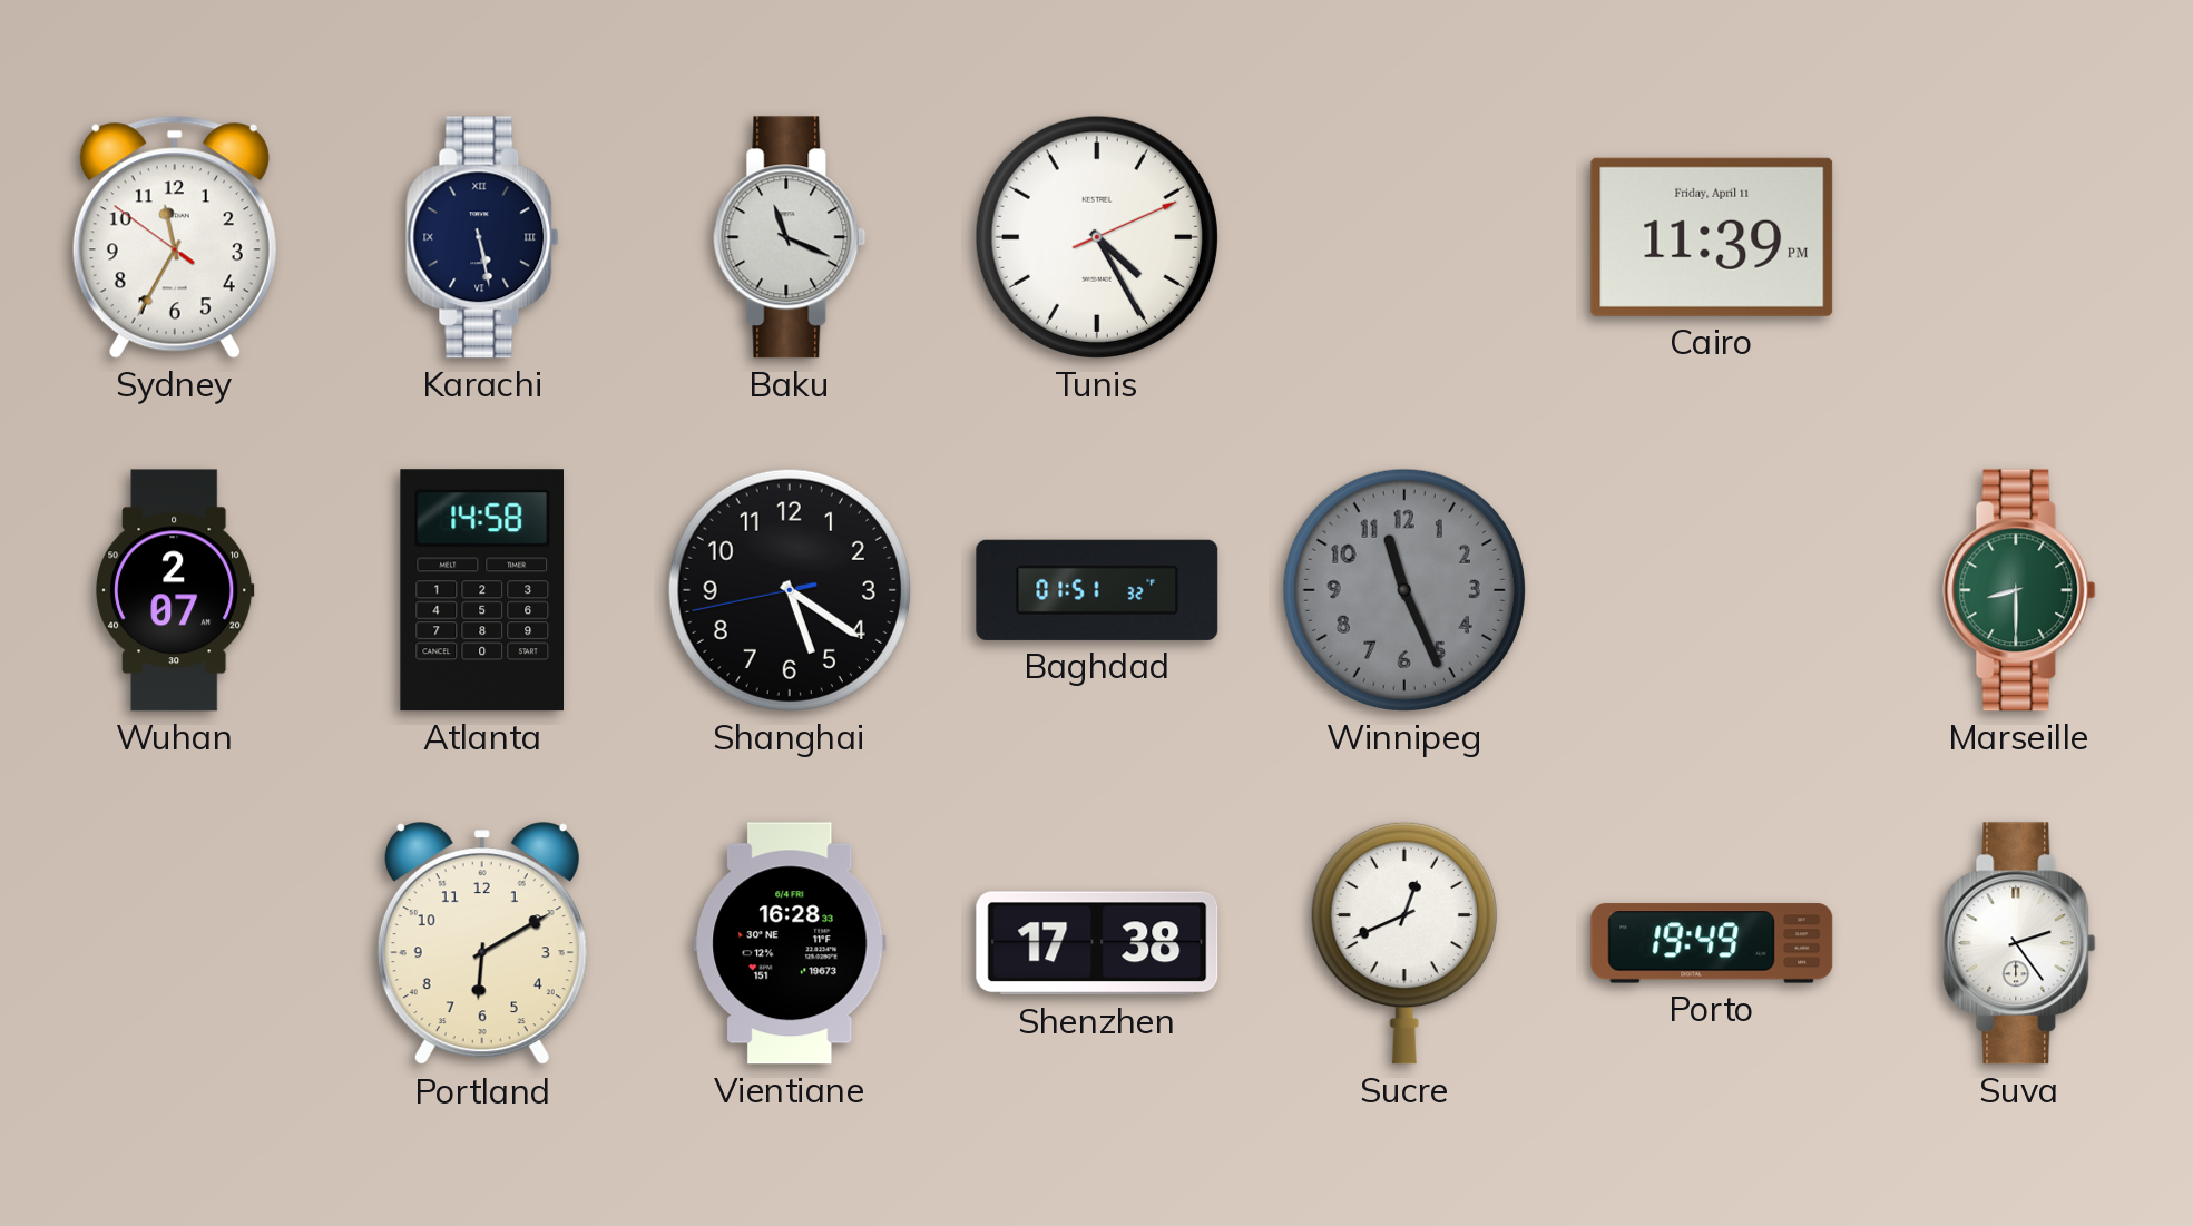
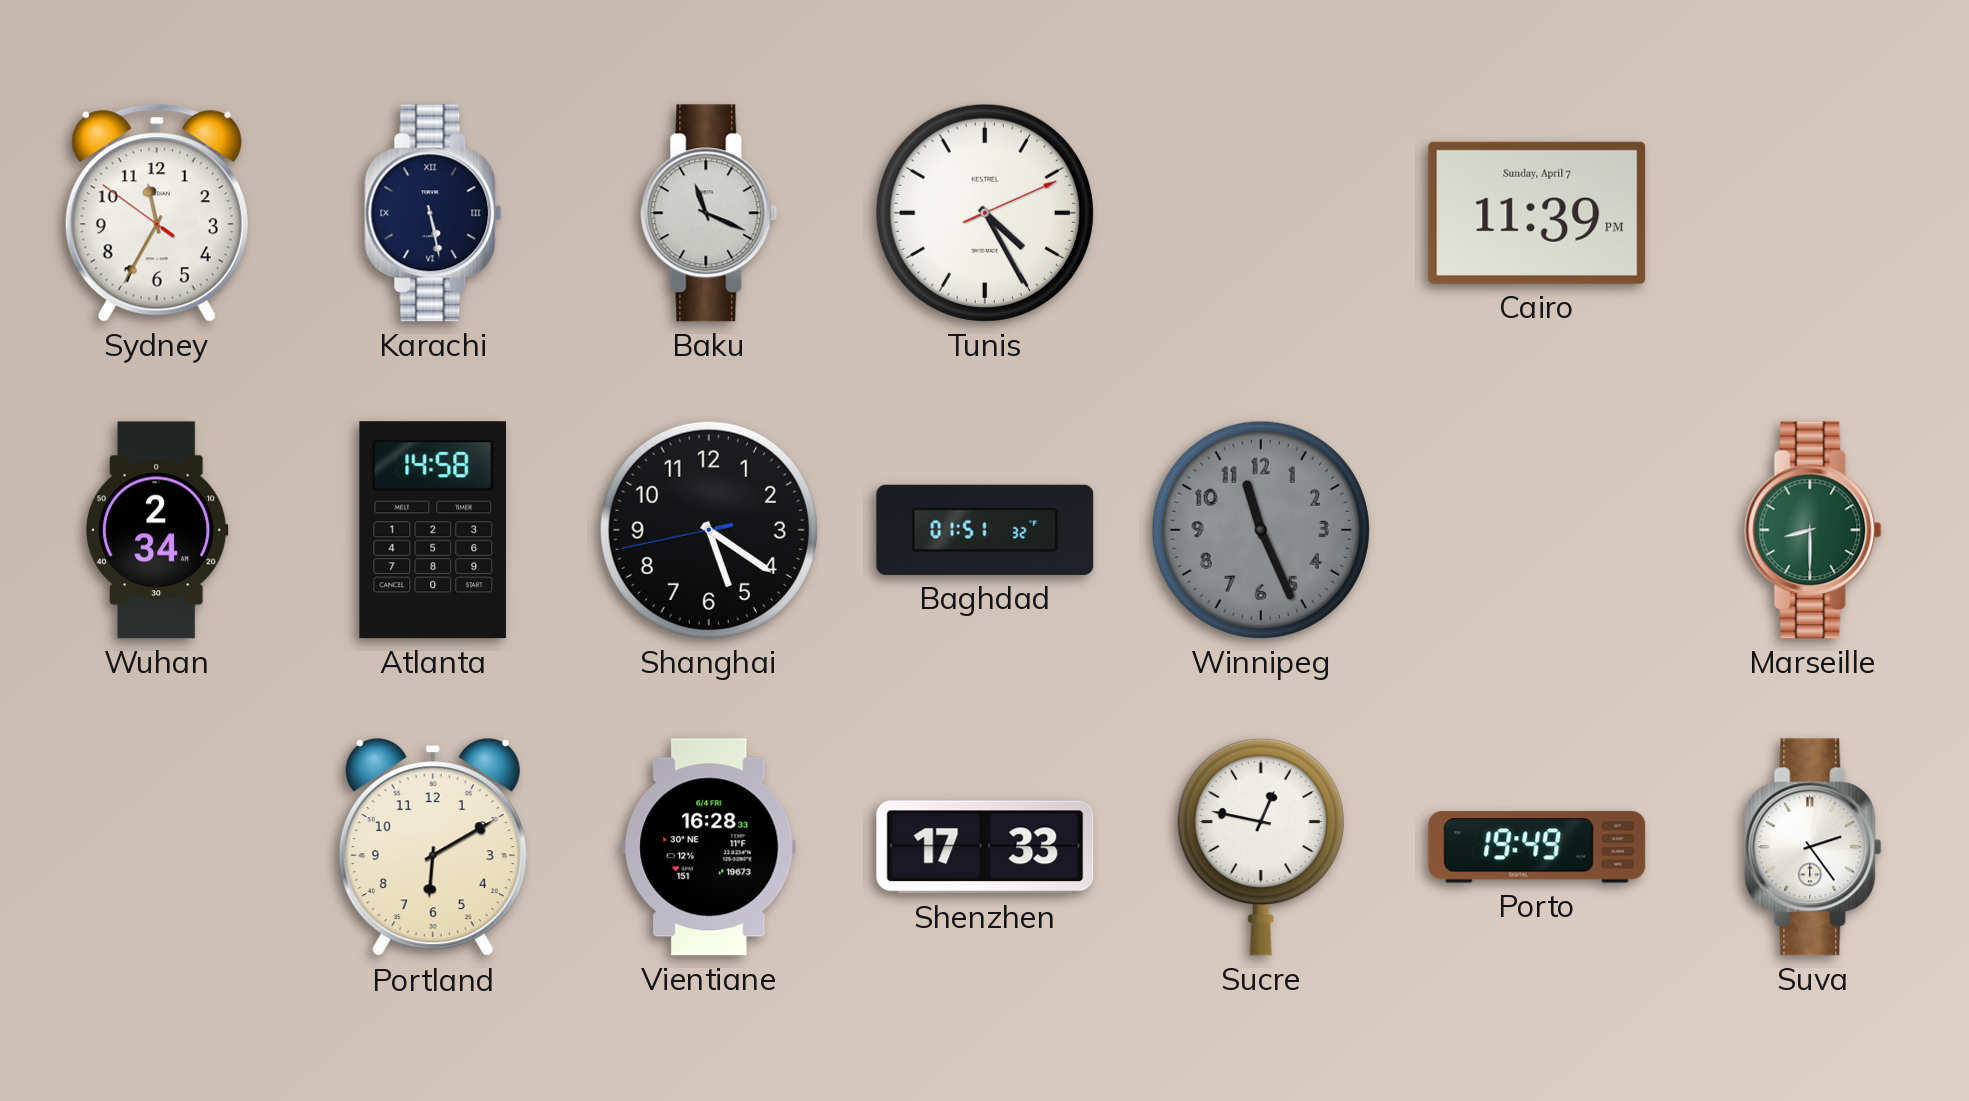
Cairo date: Friday, April 11 -> Sunday, April 7 (1537, 213)
Wuhan: 2:07 -> 2:34 (157, 530)
Shenzhen: 17:38 -> 17:33 (985, 847)
Sucre: 12:41 -> 12:47 (1261, 847)
